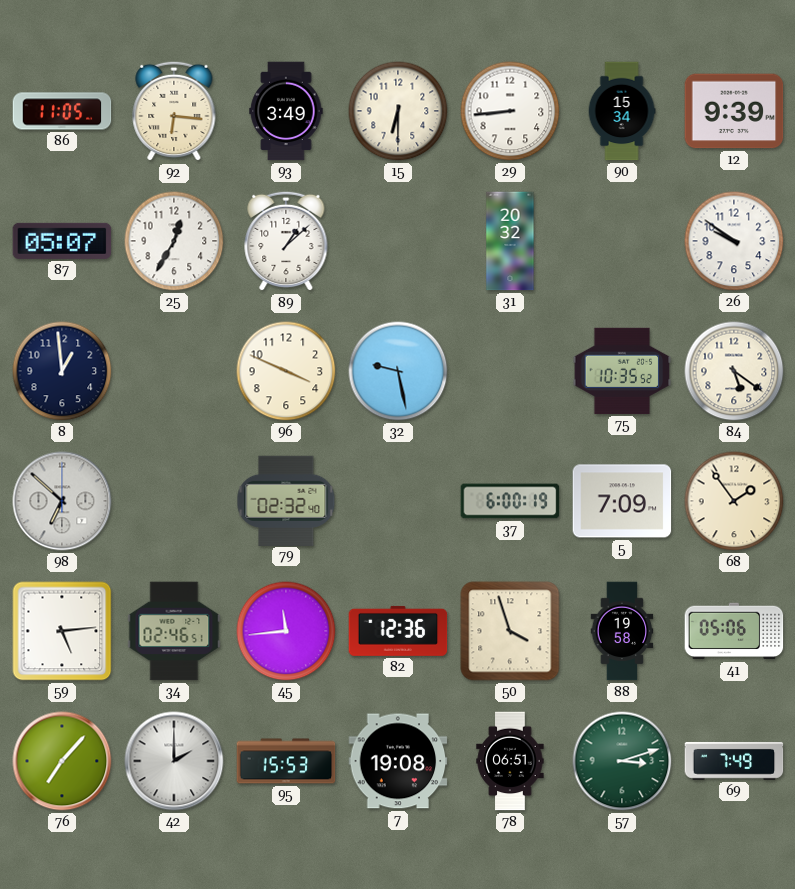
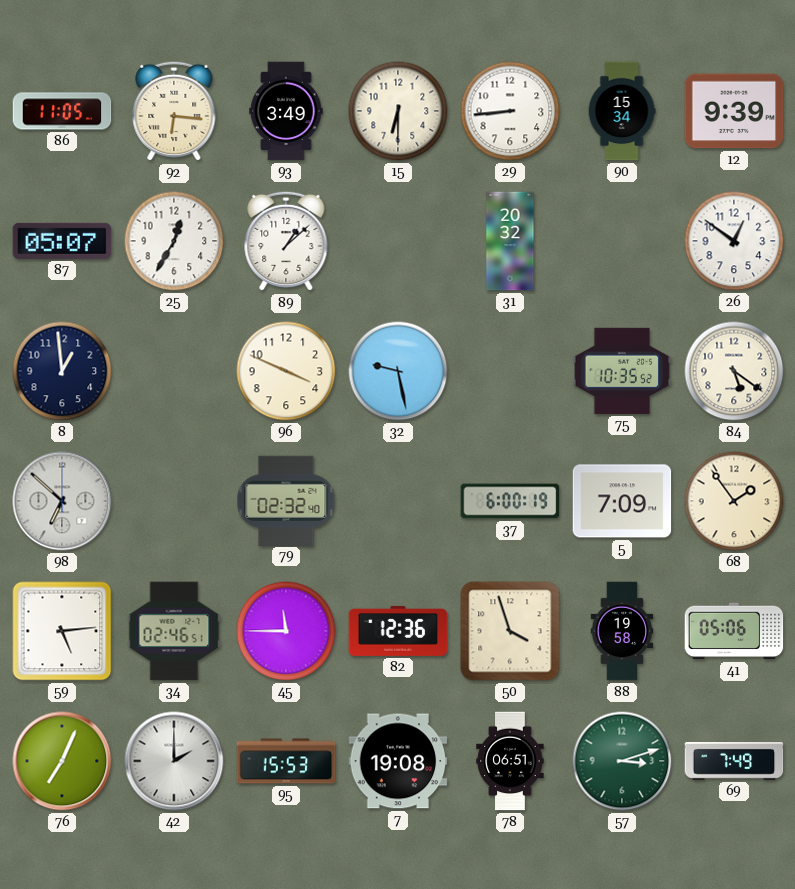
26: 9:51 -> 12:51 (734, 241)
45: 11:44 -> 11:45 (286, 631)
76: 7:07 -> 7:04 (62, 761)
